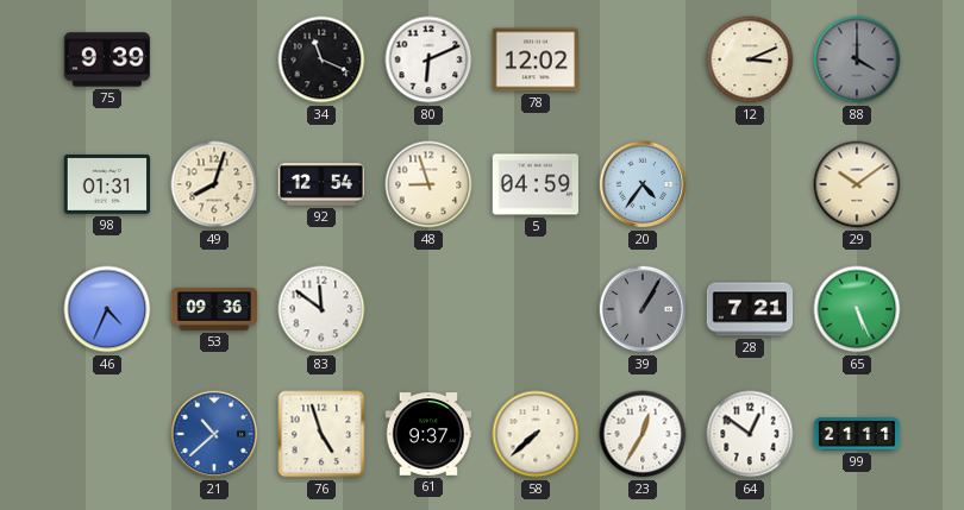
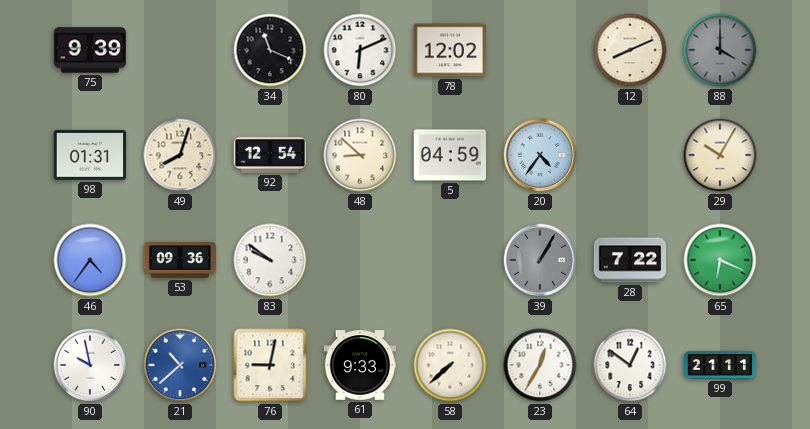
12: 3:11 -> 8:11 (630, 50)
48: 8:57 -> 8:52 (360, 155)
29: 10:09 -> 10:05 (720, 155)
46: 4:34 -> 4:36 (90, 260)
83: 11:51 -> 9:51 (270, 260)
28: 7:21 -> 7:22 (630, 260)
65: 5:26 -> 6:19 (720, 260)
90: none -> 9:58 (90, 365)
76: 4:57 -> 9:02 (270, 365)
61: 9:37 -> 9:33 (360, 365)
